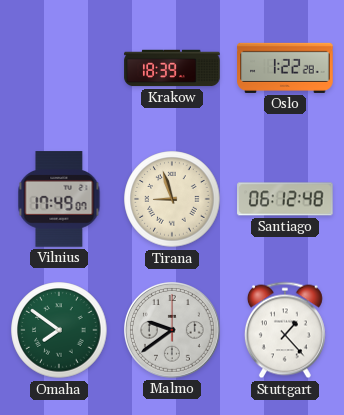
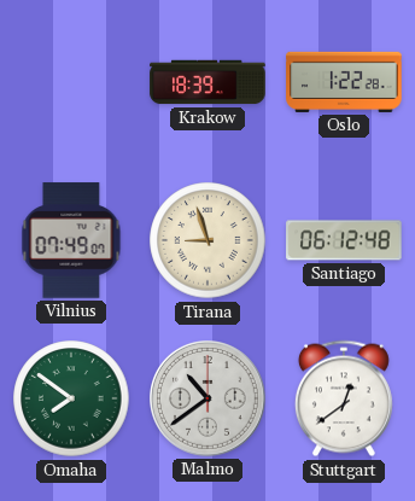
Vilnius: 17:49 -> 07:49 (71, 240)
Malmo: 9:39 -> 10:39 (209, 400)
Stuttgart: 1:23 -> 12:39 (344, 398)
